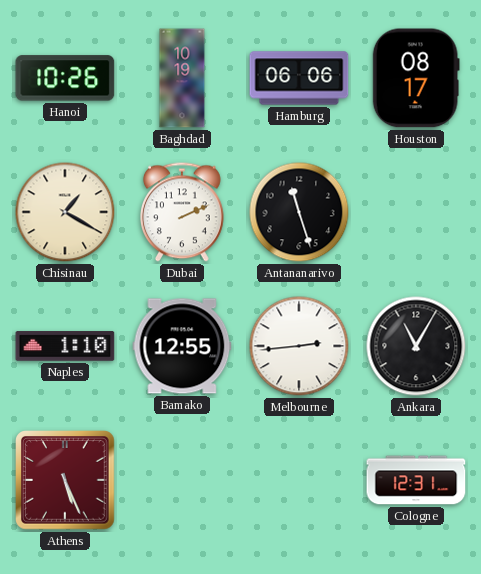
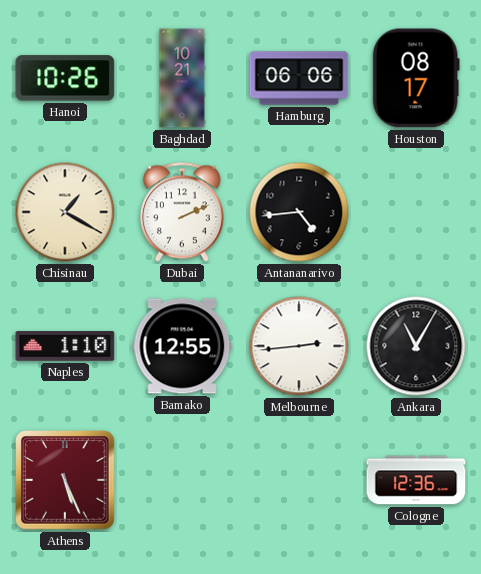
Baghdad: 10:19 -> 10:21 (182, 78)
Antananarivo: 11:27 -> 4:44 (299, 212)
Cologne: 12:31 -> 12:36 (416, 480)
